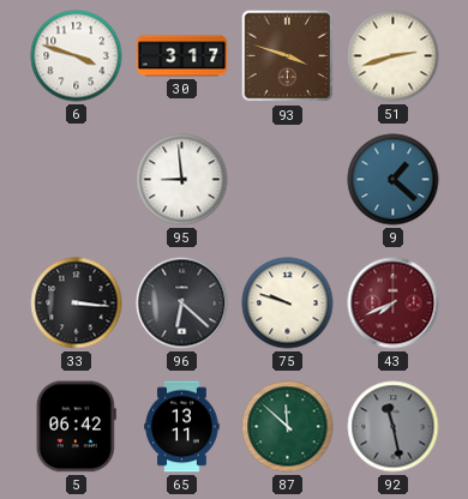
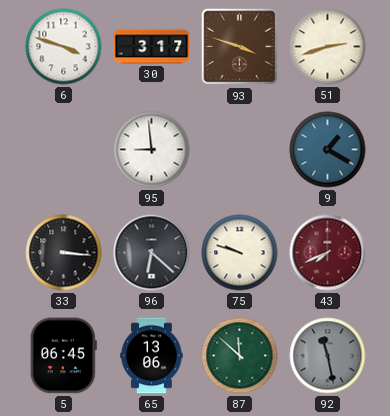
9: 1:22 -> 1:20 (328, 150)
5: 06:42 -> 06:45 (63, 356)
65: 13:11 -> 13:06 (152, 356)
